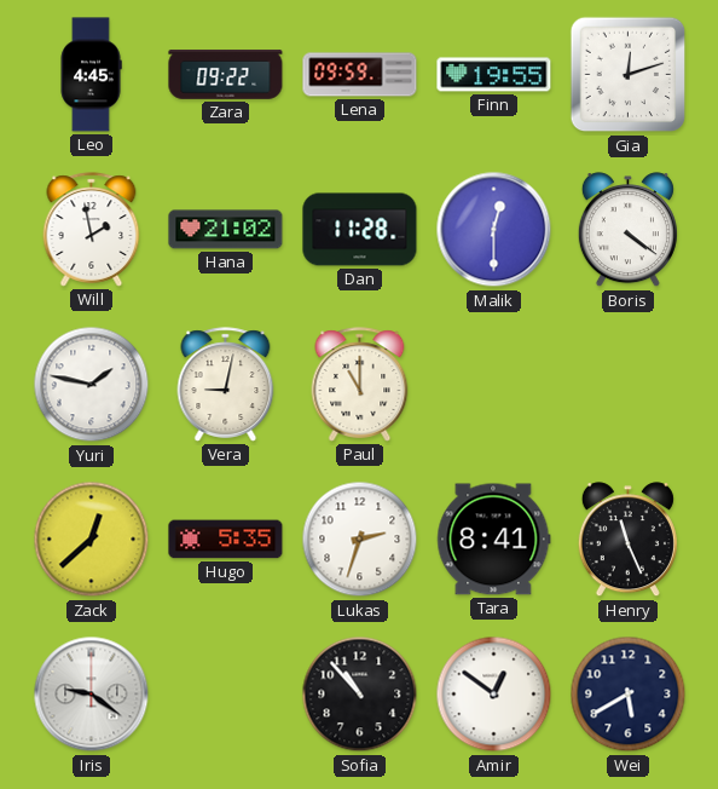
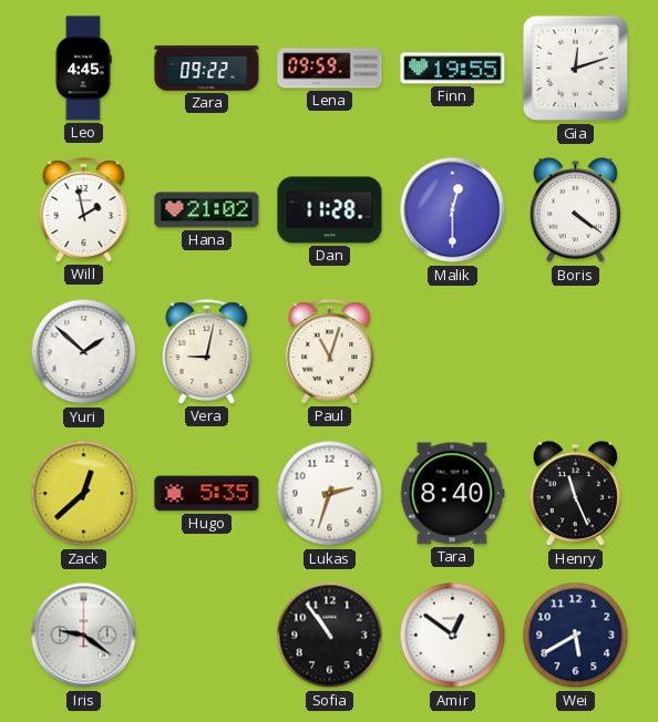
Yuri: 1:47 -> 1:52 (84, 352)
Paul: 11:00 -> 11:03 (330, 352)
Tara: 8:41 -> 8:40 (453, 494)
Sofia: 10:53 -> 10:54 (330, 636)
